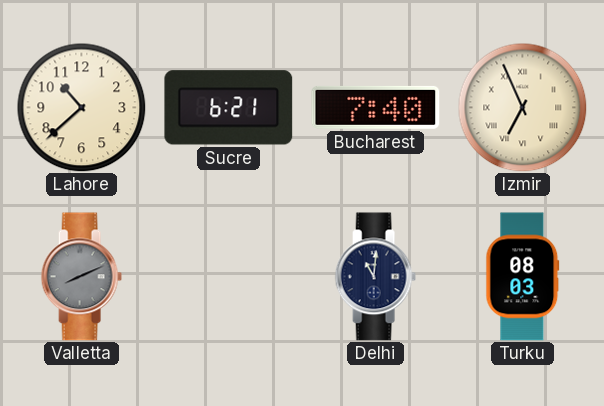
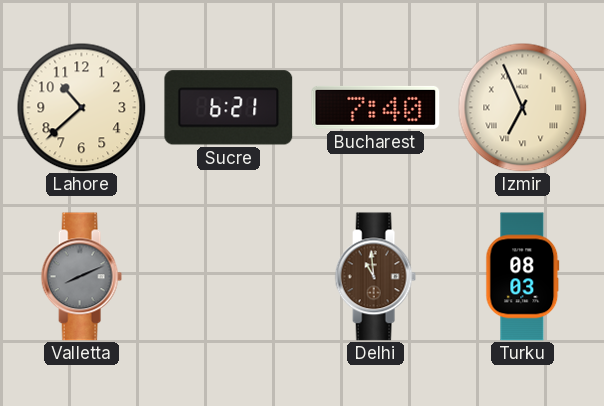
Delhi: 11:01 -> 10:59 (375, 277)
Delhi dial: navy -> brown (375, 277)
